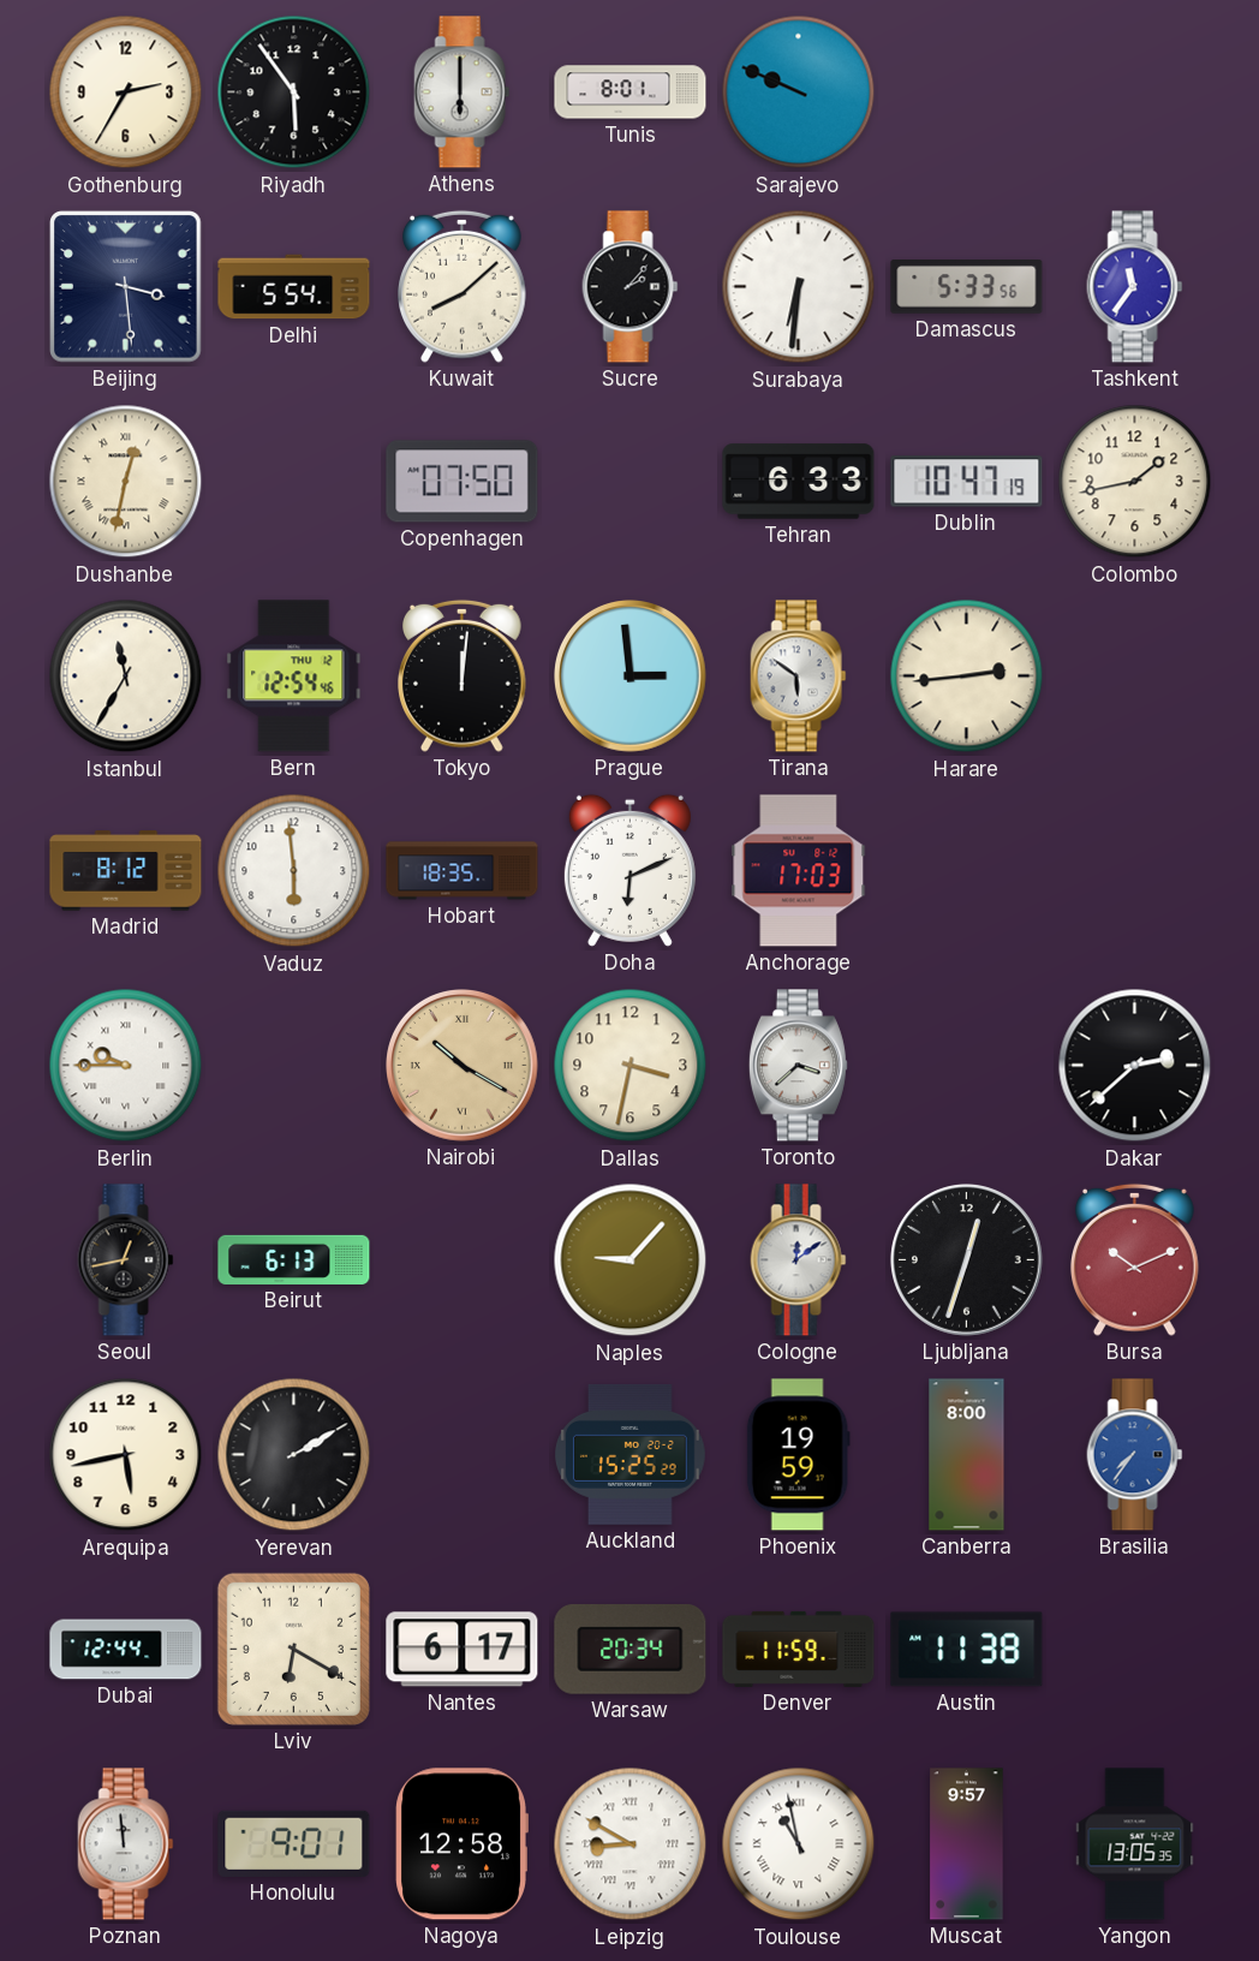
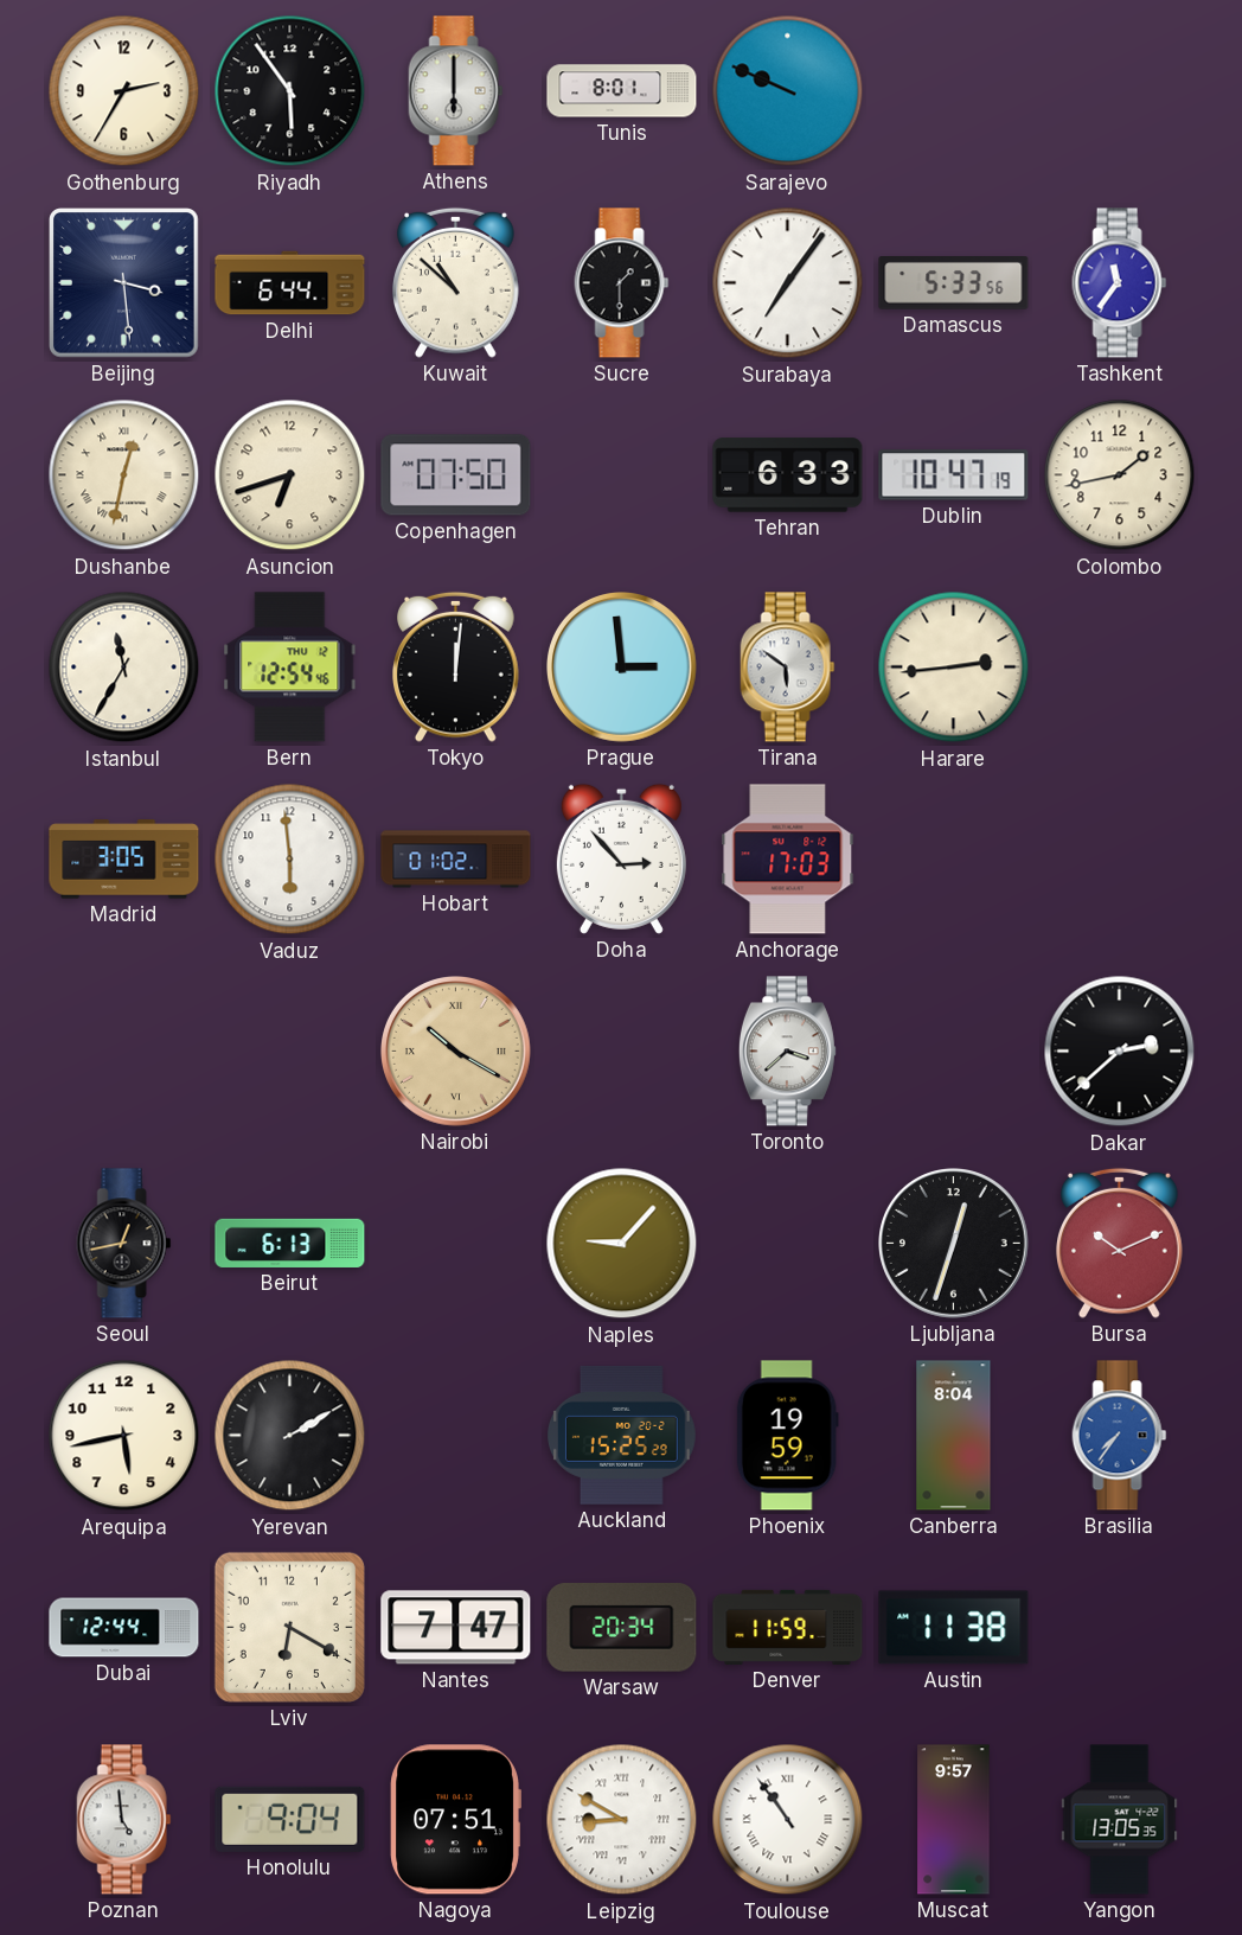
Delhi: 5:54 -> 6:44 (290, 283)
Kuwait: 8:08 -> 10:52 (456, 282)
Sucre: 2:07 -> 1:30 (622, 283)
Surabaya: 6:31 -> 7:06 (788, 283)
Asuncion: none -> 6:42 (290, 475)
Madrid: 8:12 -> 3:05 (124, 860)
Hobart: 18:35 -> 01:02 (456, 860)
Doha: 6:11 -> 2:53 (621, 858)
Berlin: 9:45 -> none (126, 1066)
Dallas: 3:32 -> none (631, 1066)
Cologne: 12:09 -> none (799, 1260)
Canberra: 8:00 -> 8:04 (954, 1436)
Nantes: 6:17 -> 7:47 (456, 1628)
Poznan: 11:59 -> 4:59 (124, 1820)
Honolulu: 9:01 -> 9:04 (290, 1819)
Nagoya: 12:58 -> 07:51 (455, 1820)
Toulouse: 10:58 -> 10:54 (788, 1820)
